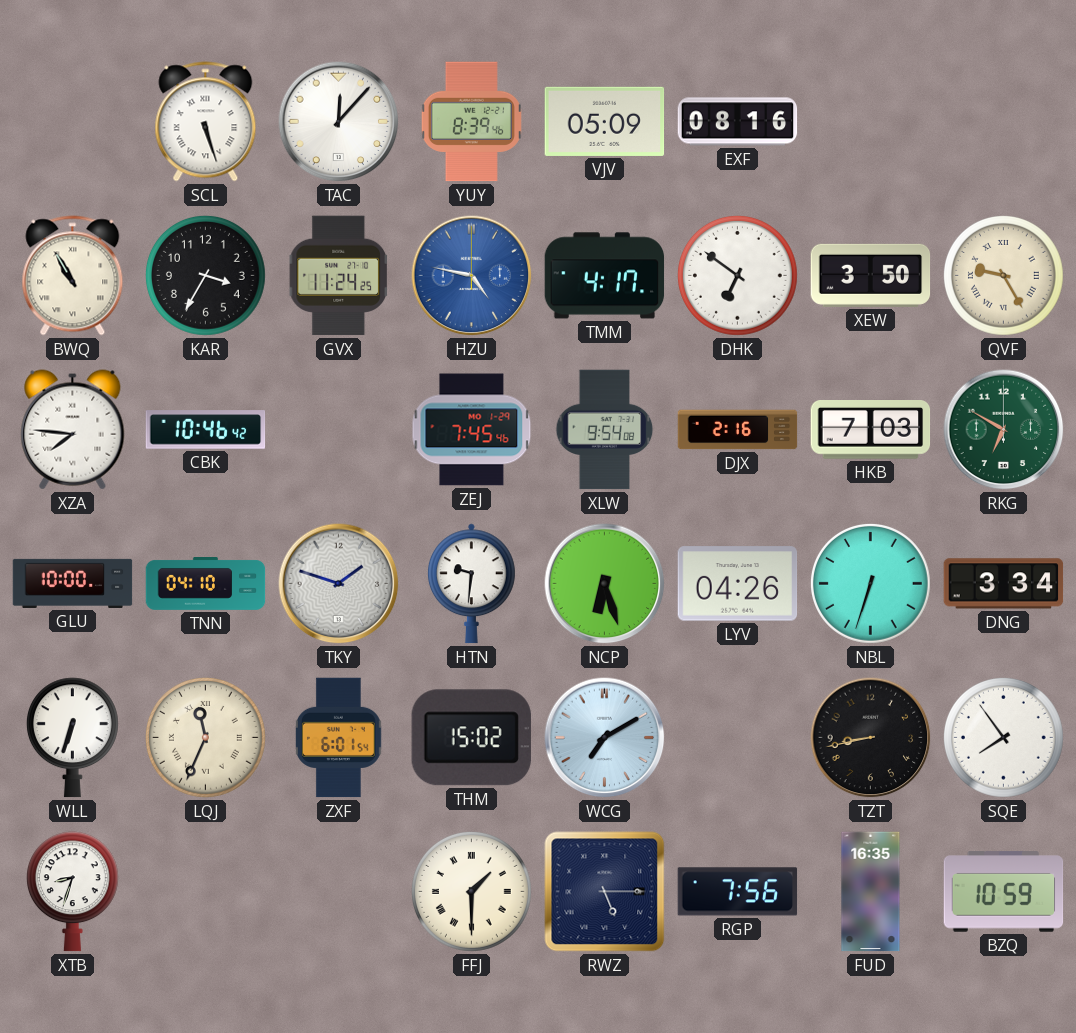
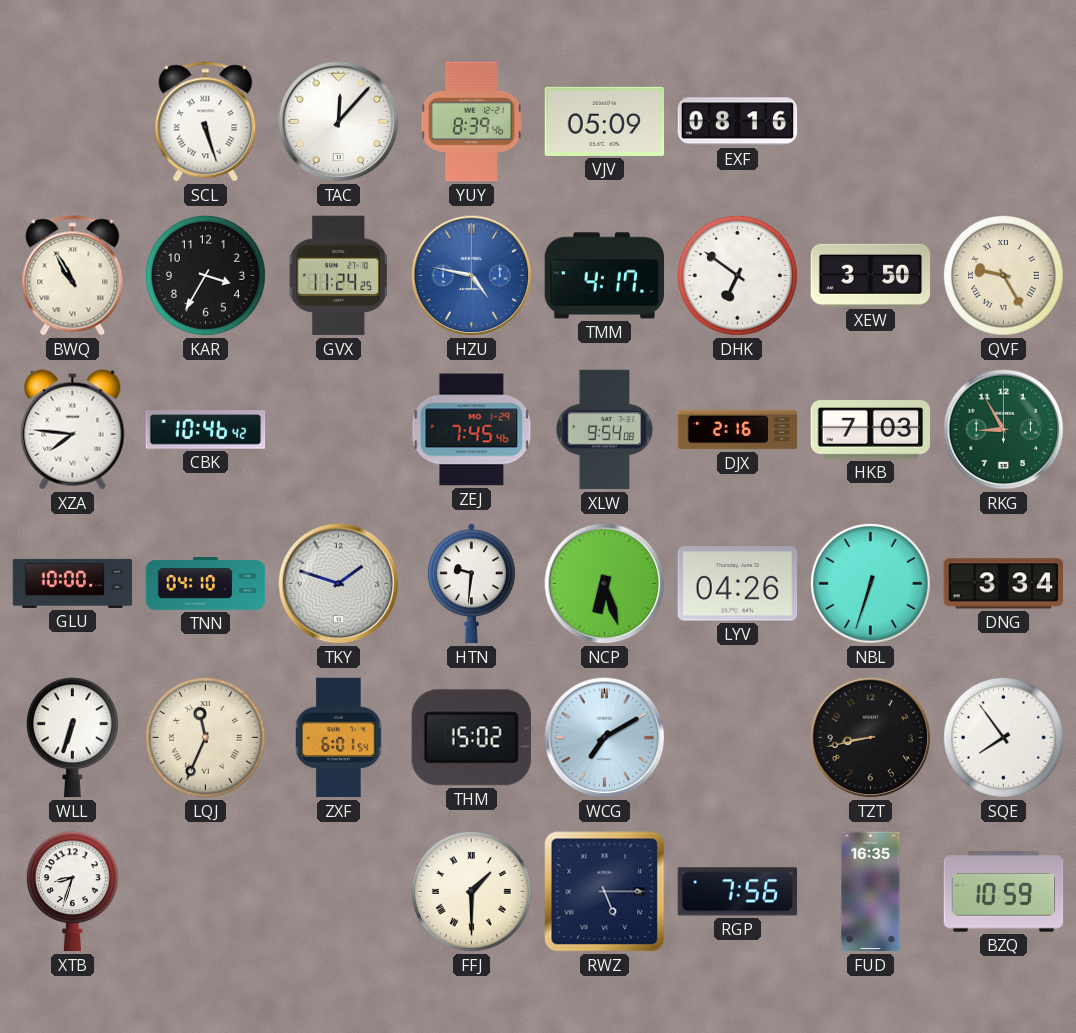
RKG: 6:50 -> 8:55 (1004, 430)
